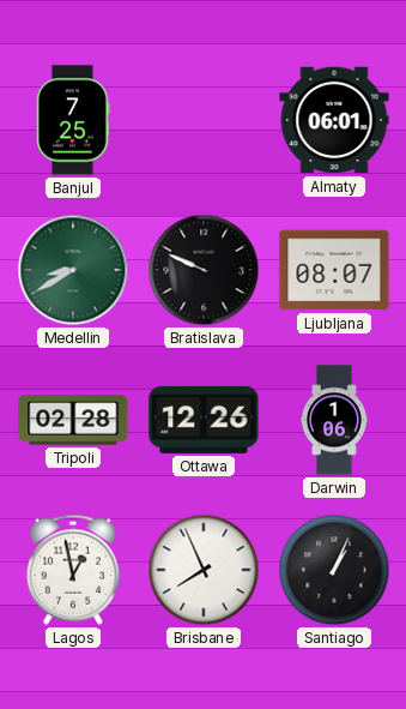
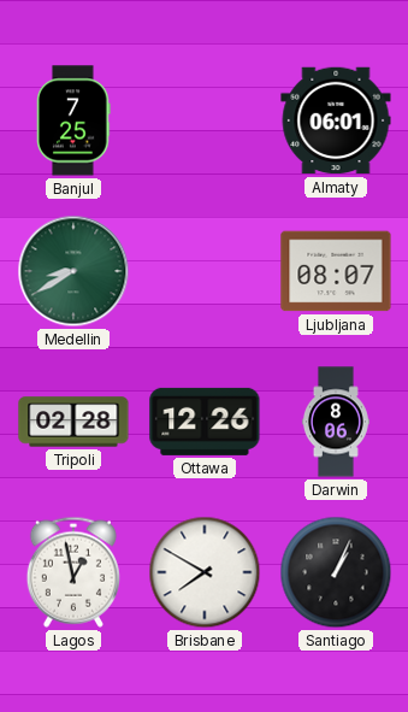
Bratislava: 9:49 -> none (204, 270)
Darwin: 1:06 -> 8:06 (336, 422)
Brisbane: 7:56 -> 7:50 (205, 572)
